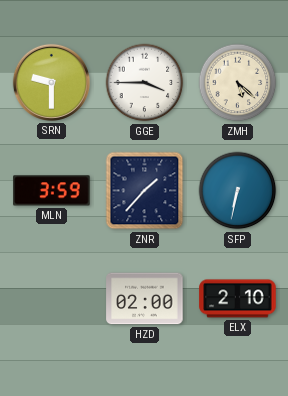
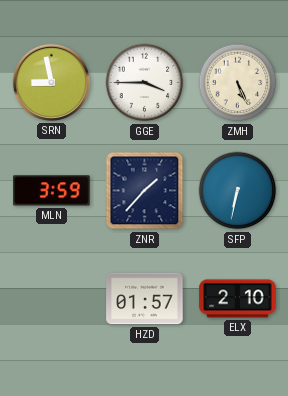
SRN: 9:30 -> 8:58 (51, 82)
ZMH: 5:22 -> 5:26 (238, 83)
HZD: 02:00 -> 01:57 (145, 299)
